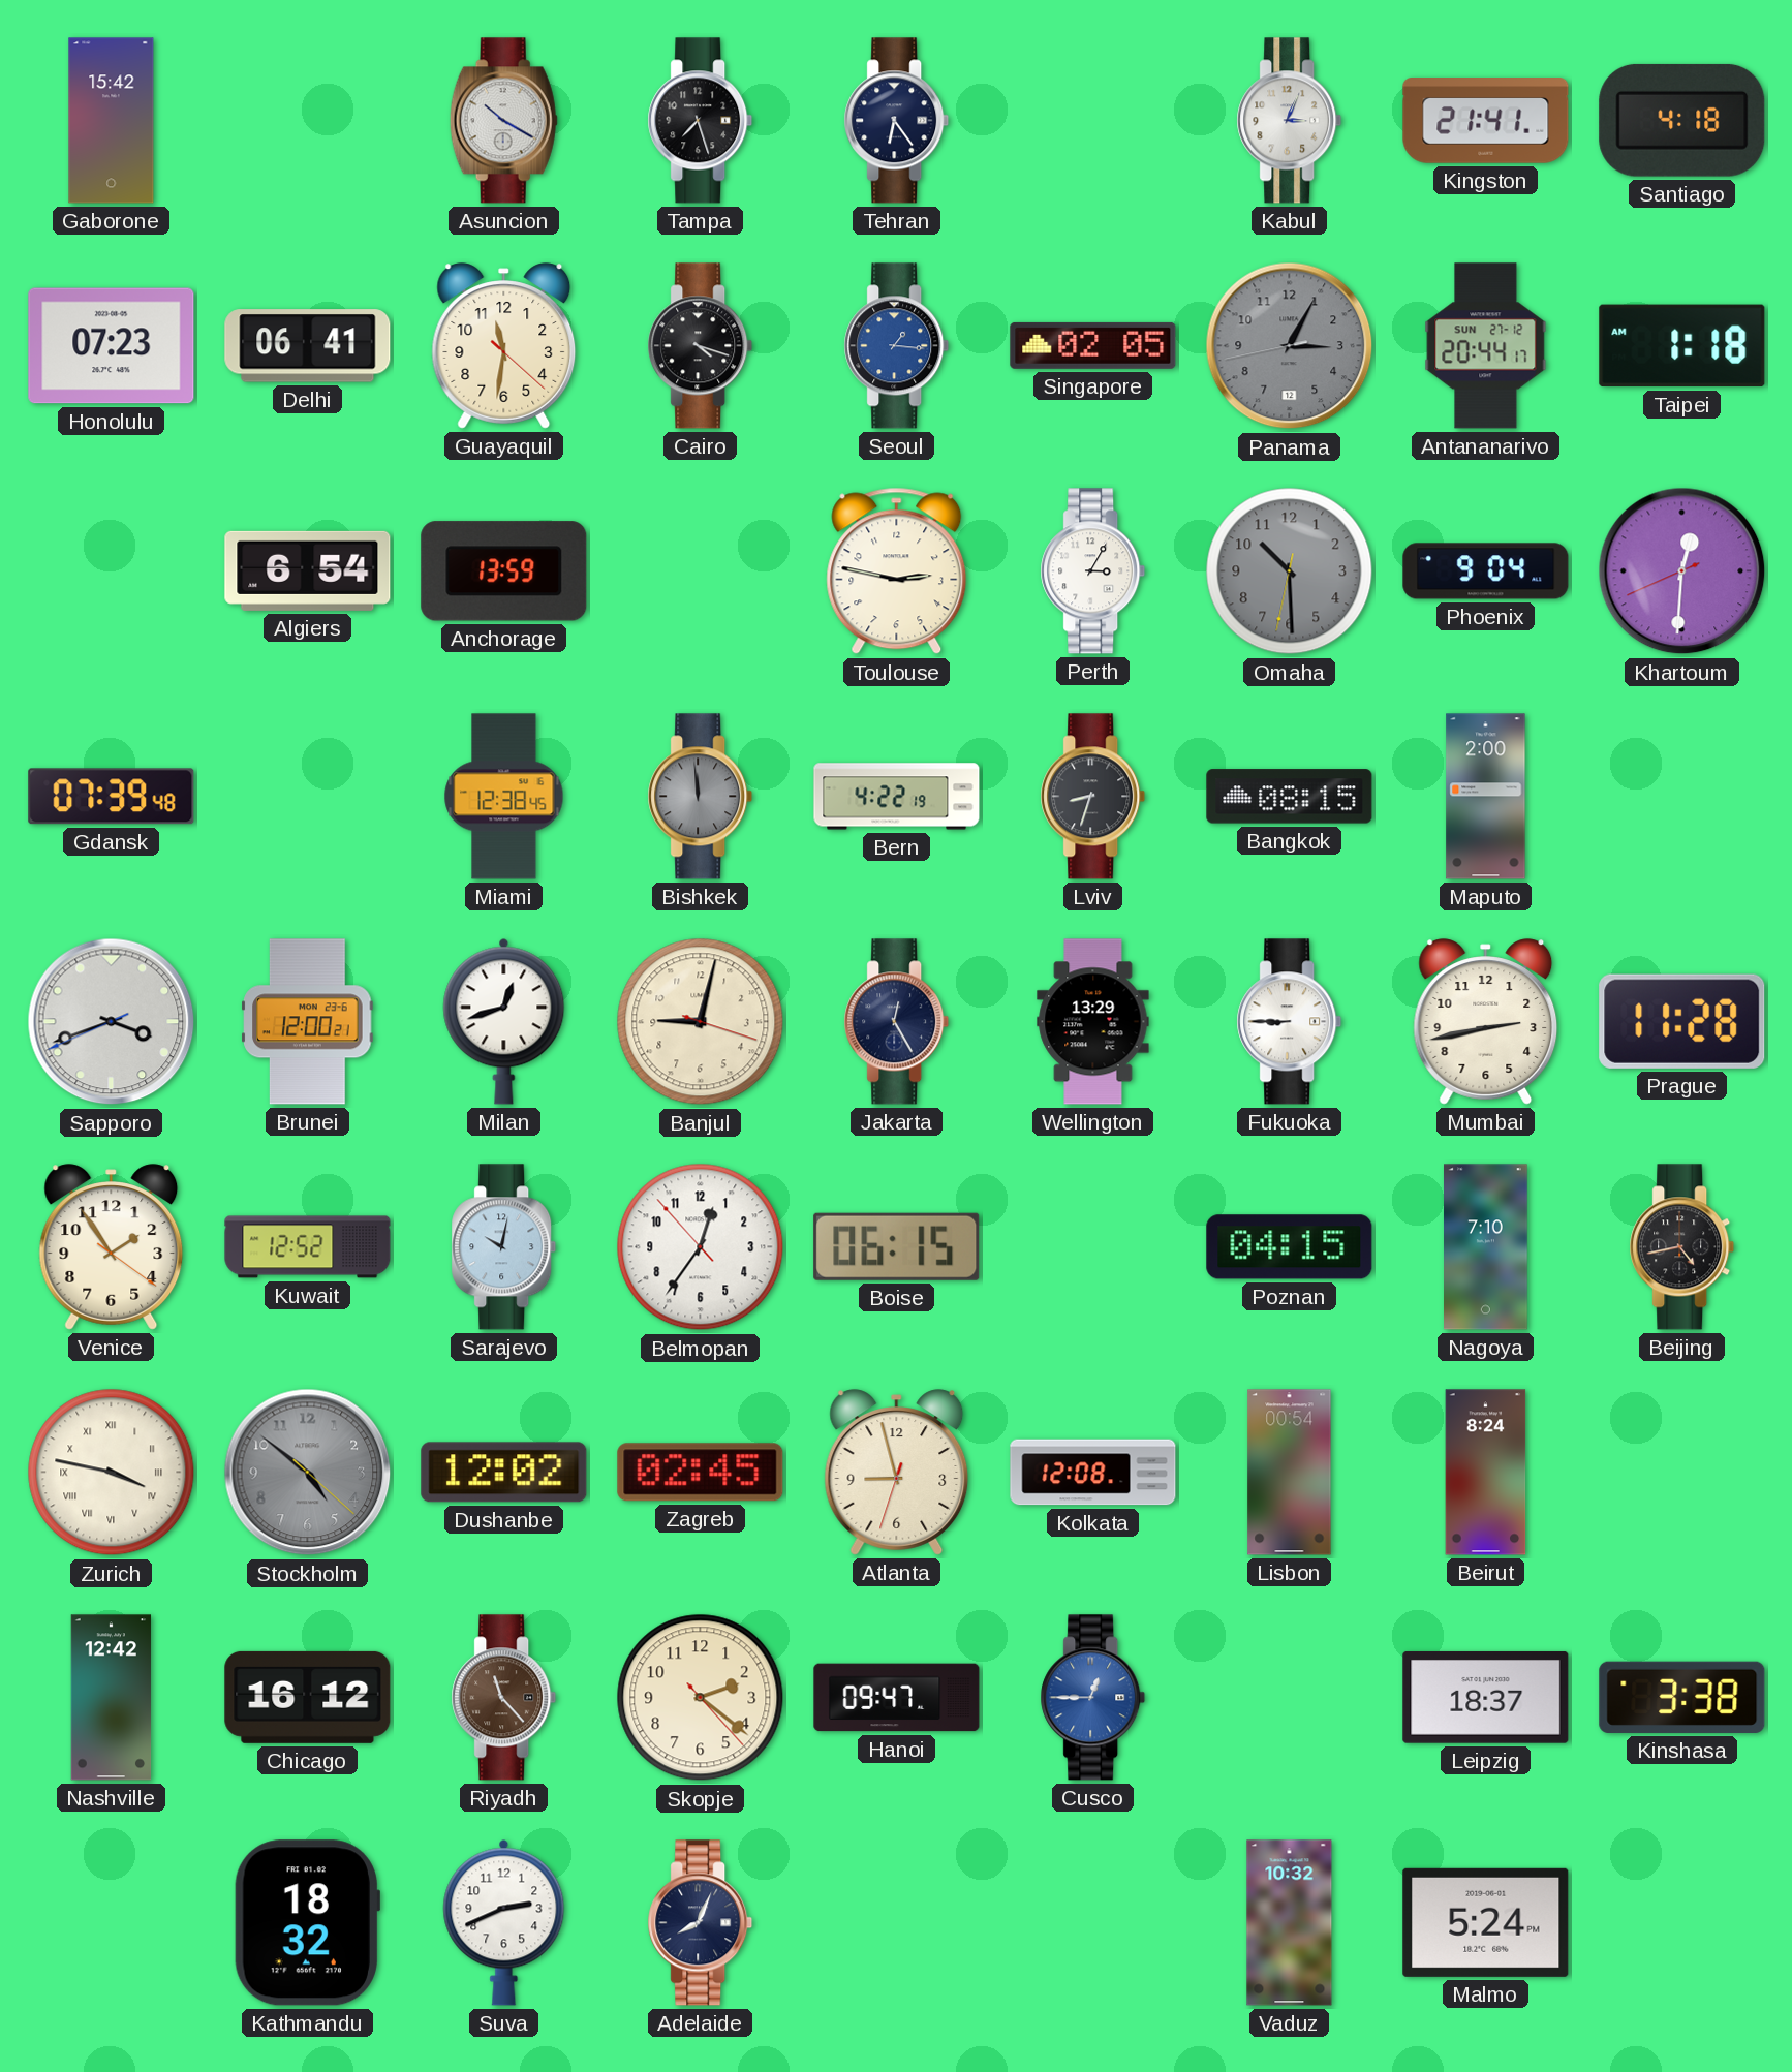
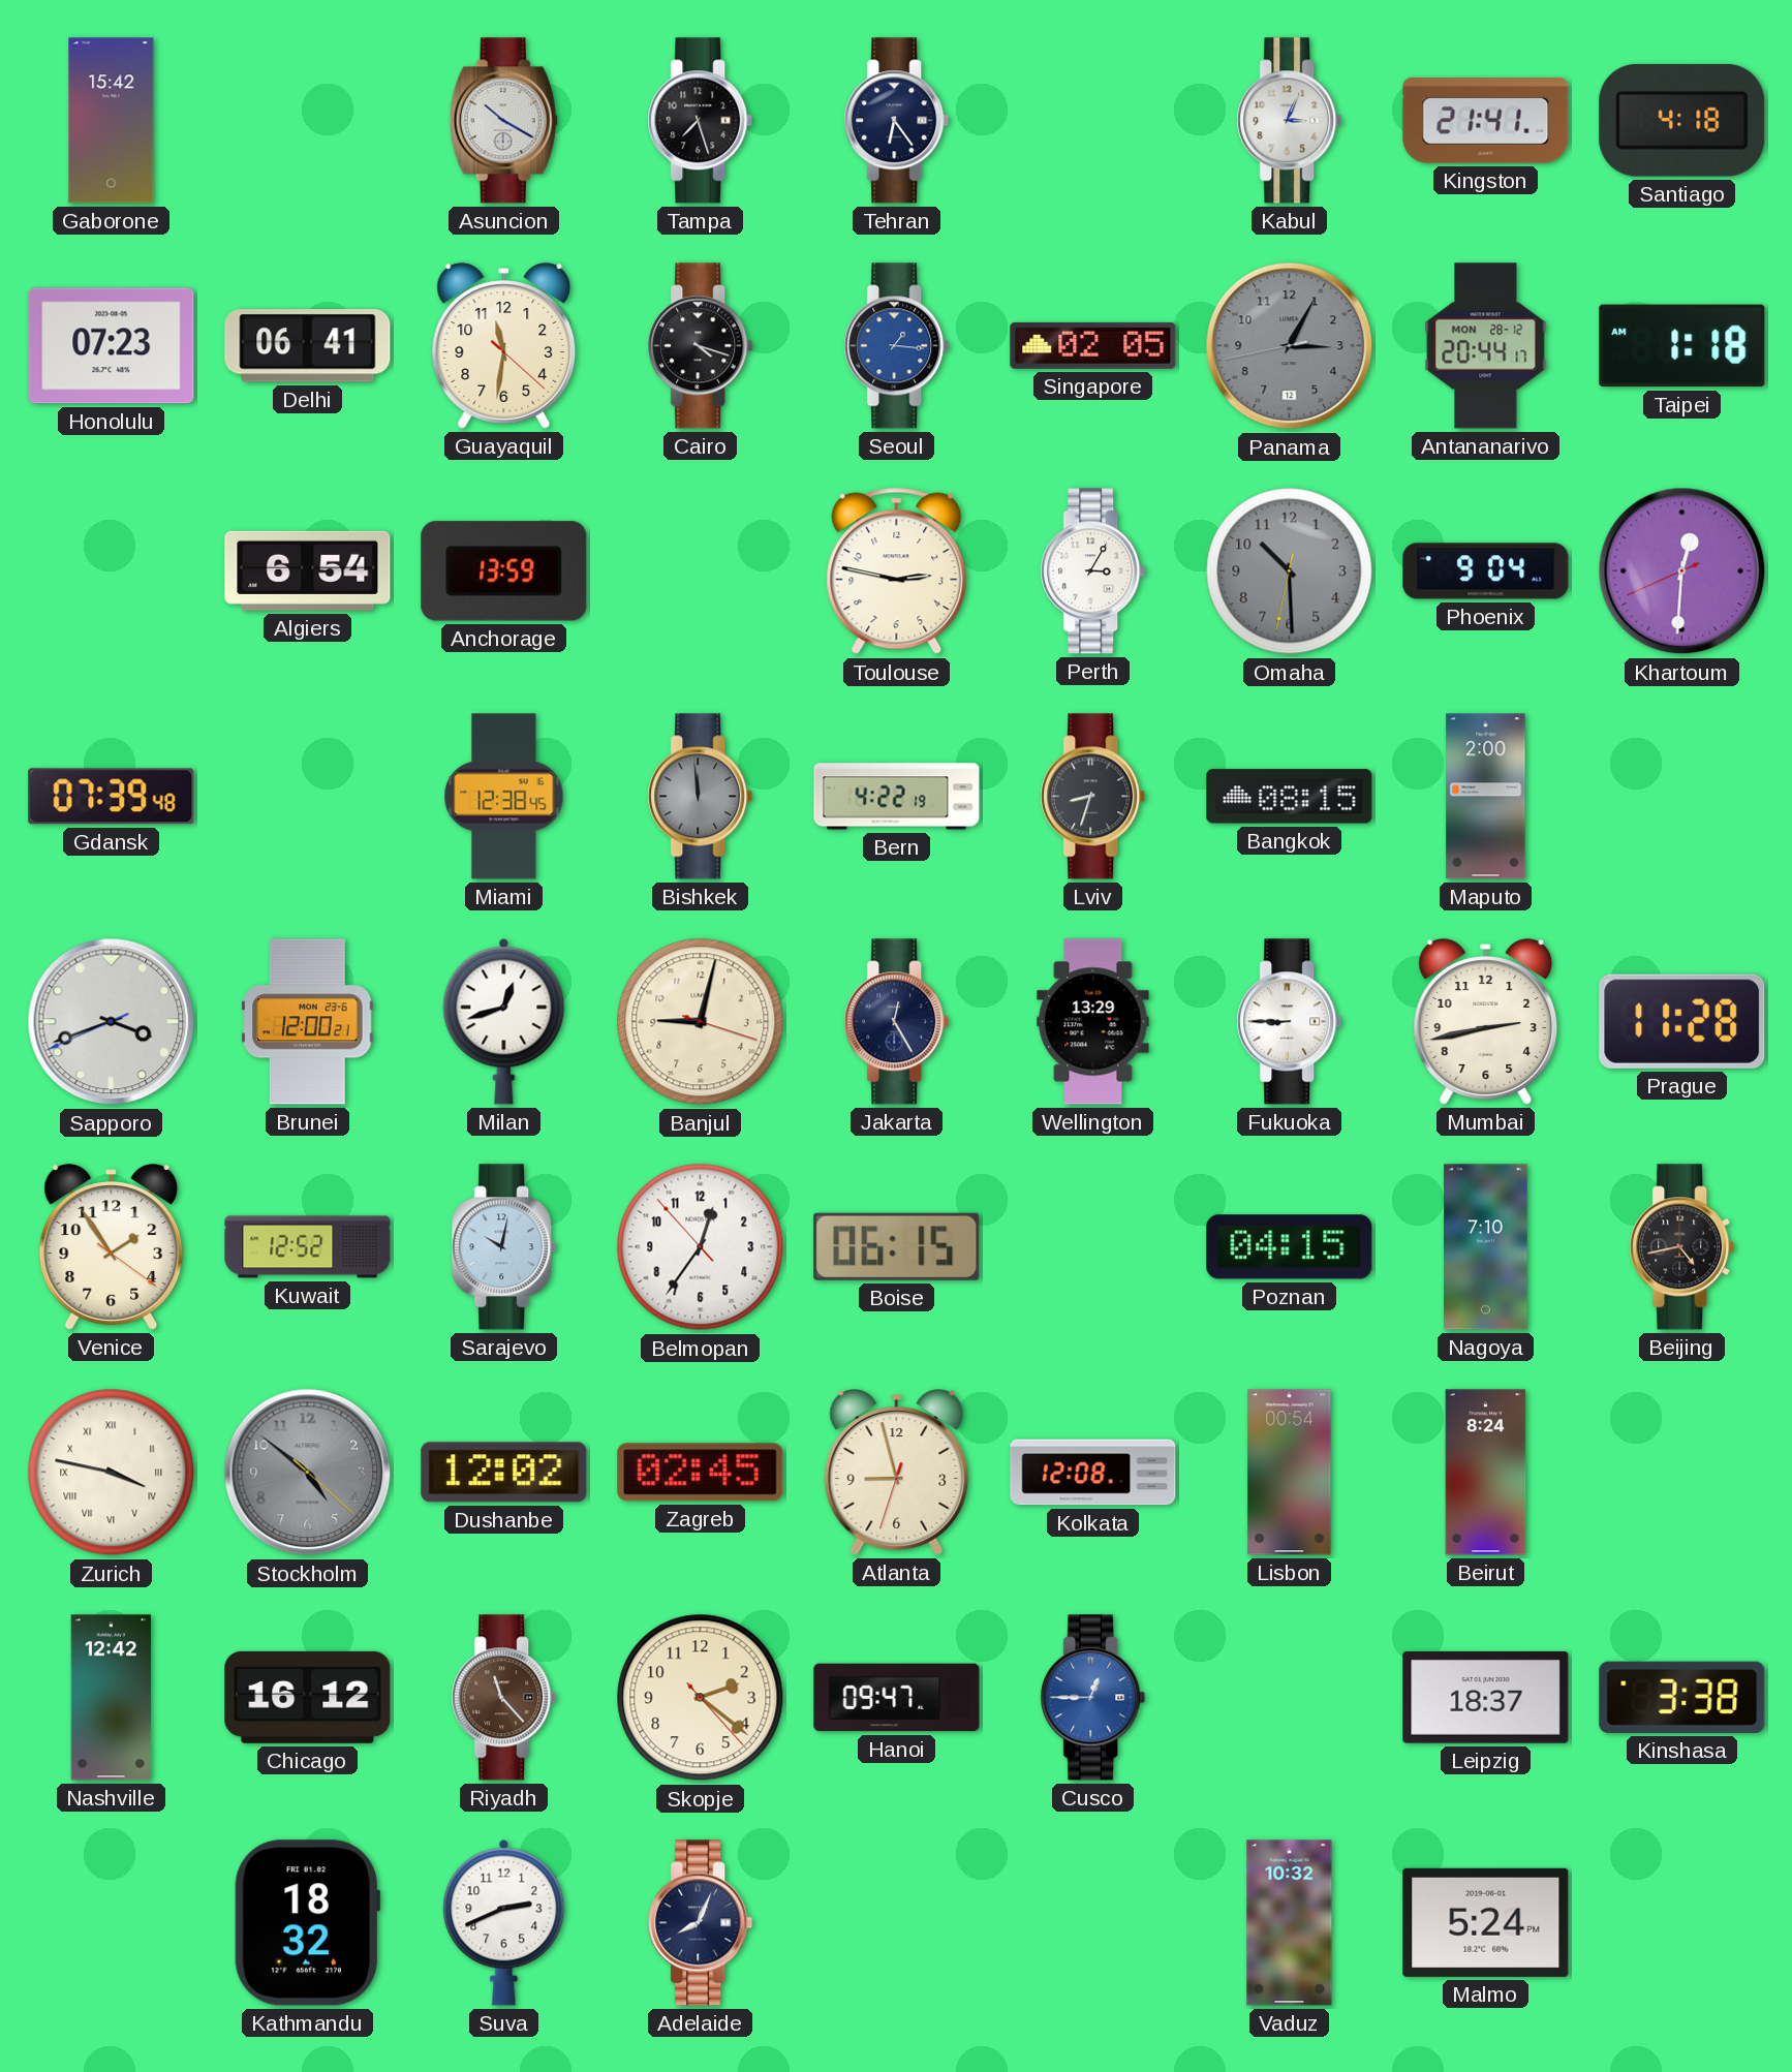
Antananarivo date: SUN 27-12 -> MON 28-12 (1486, 346)
